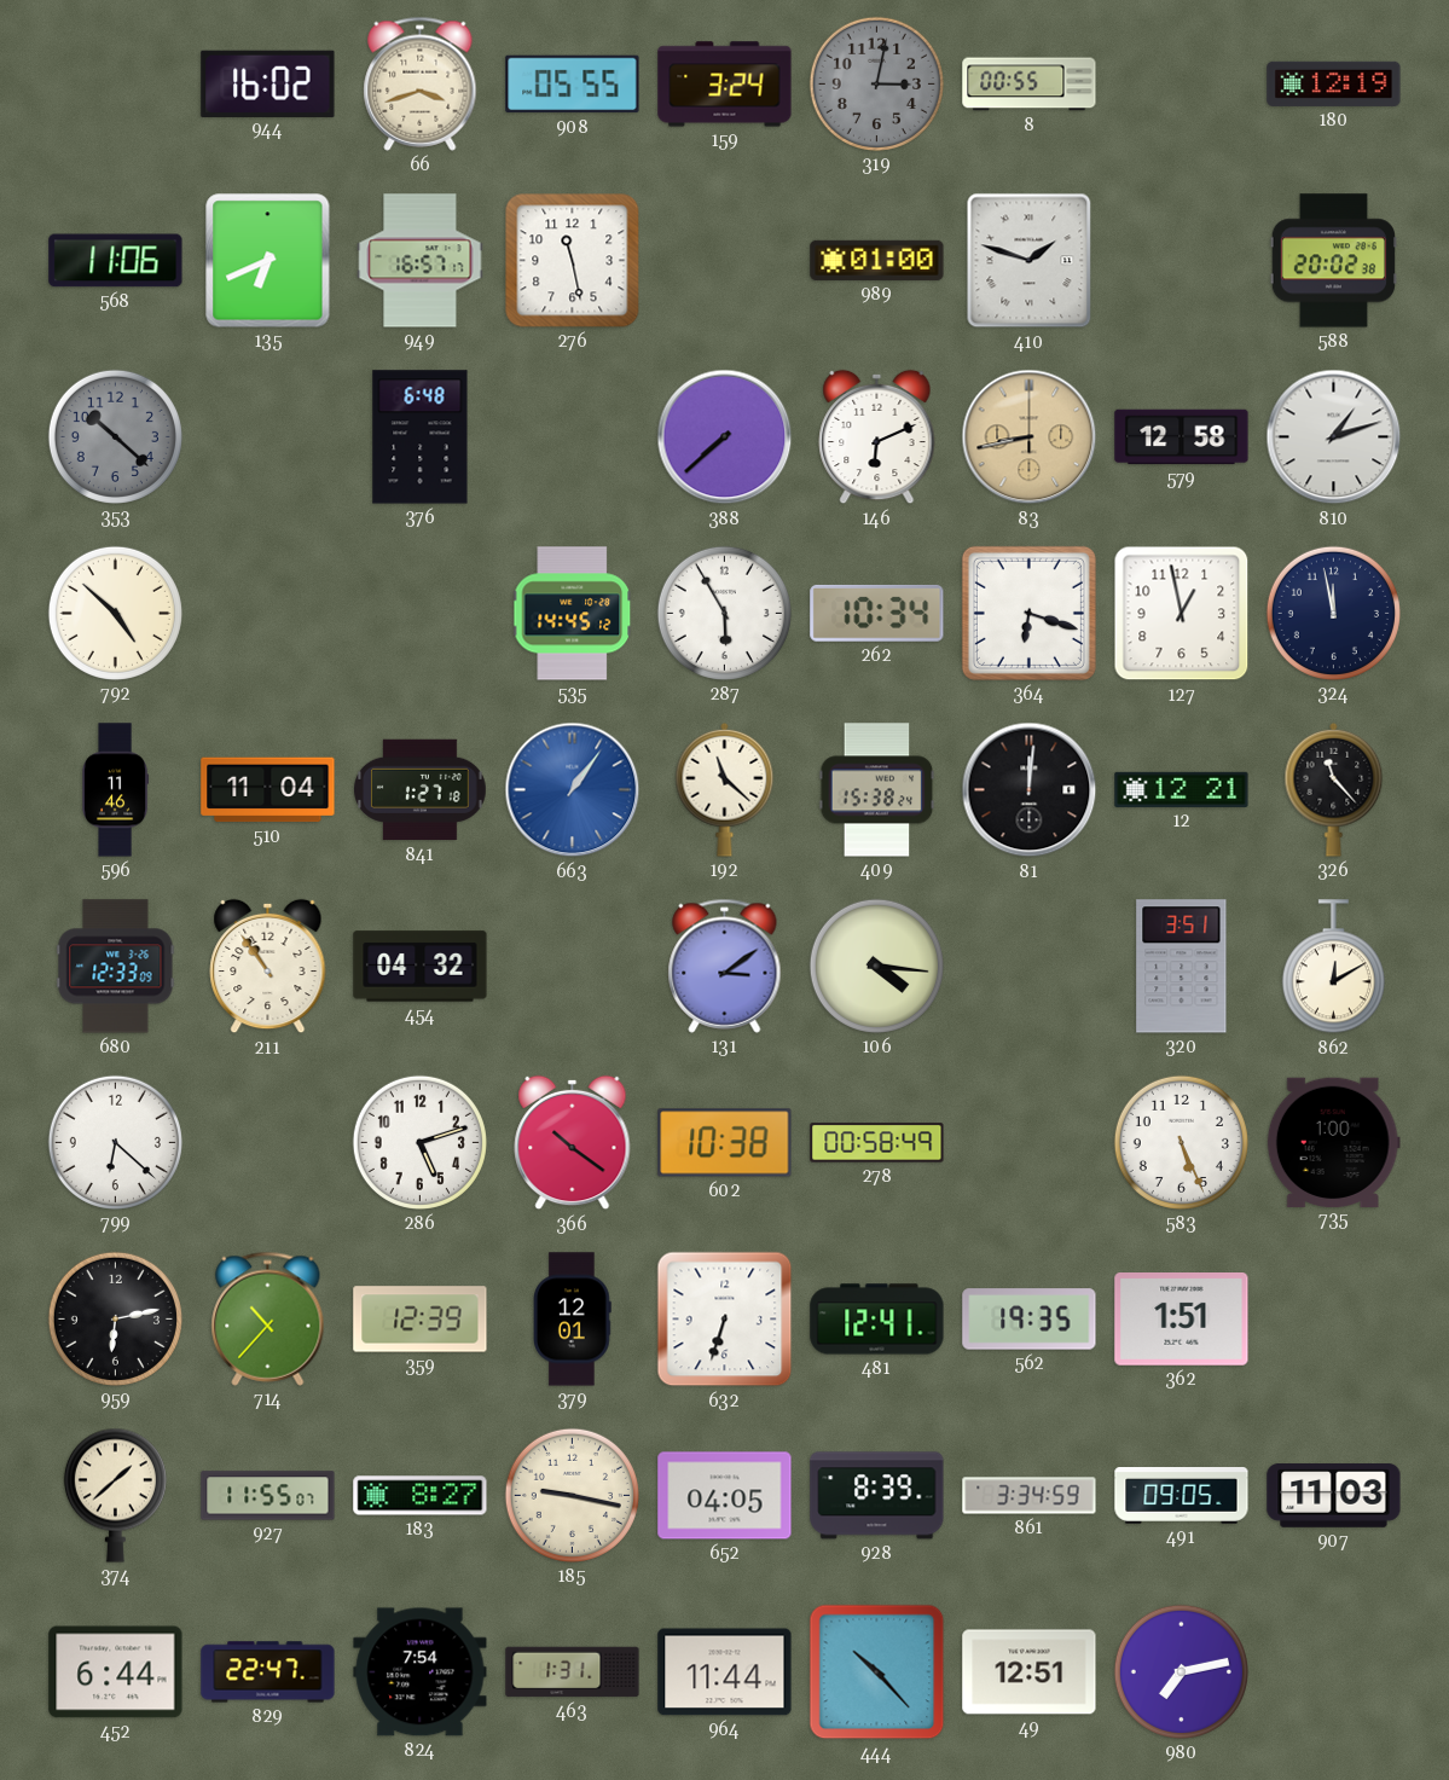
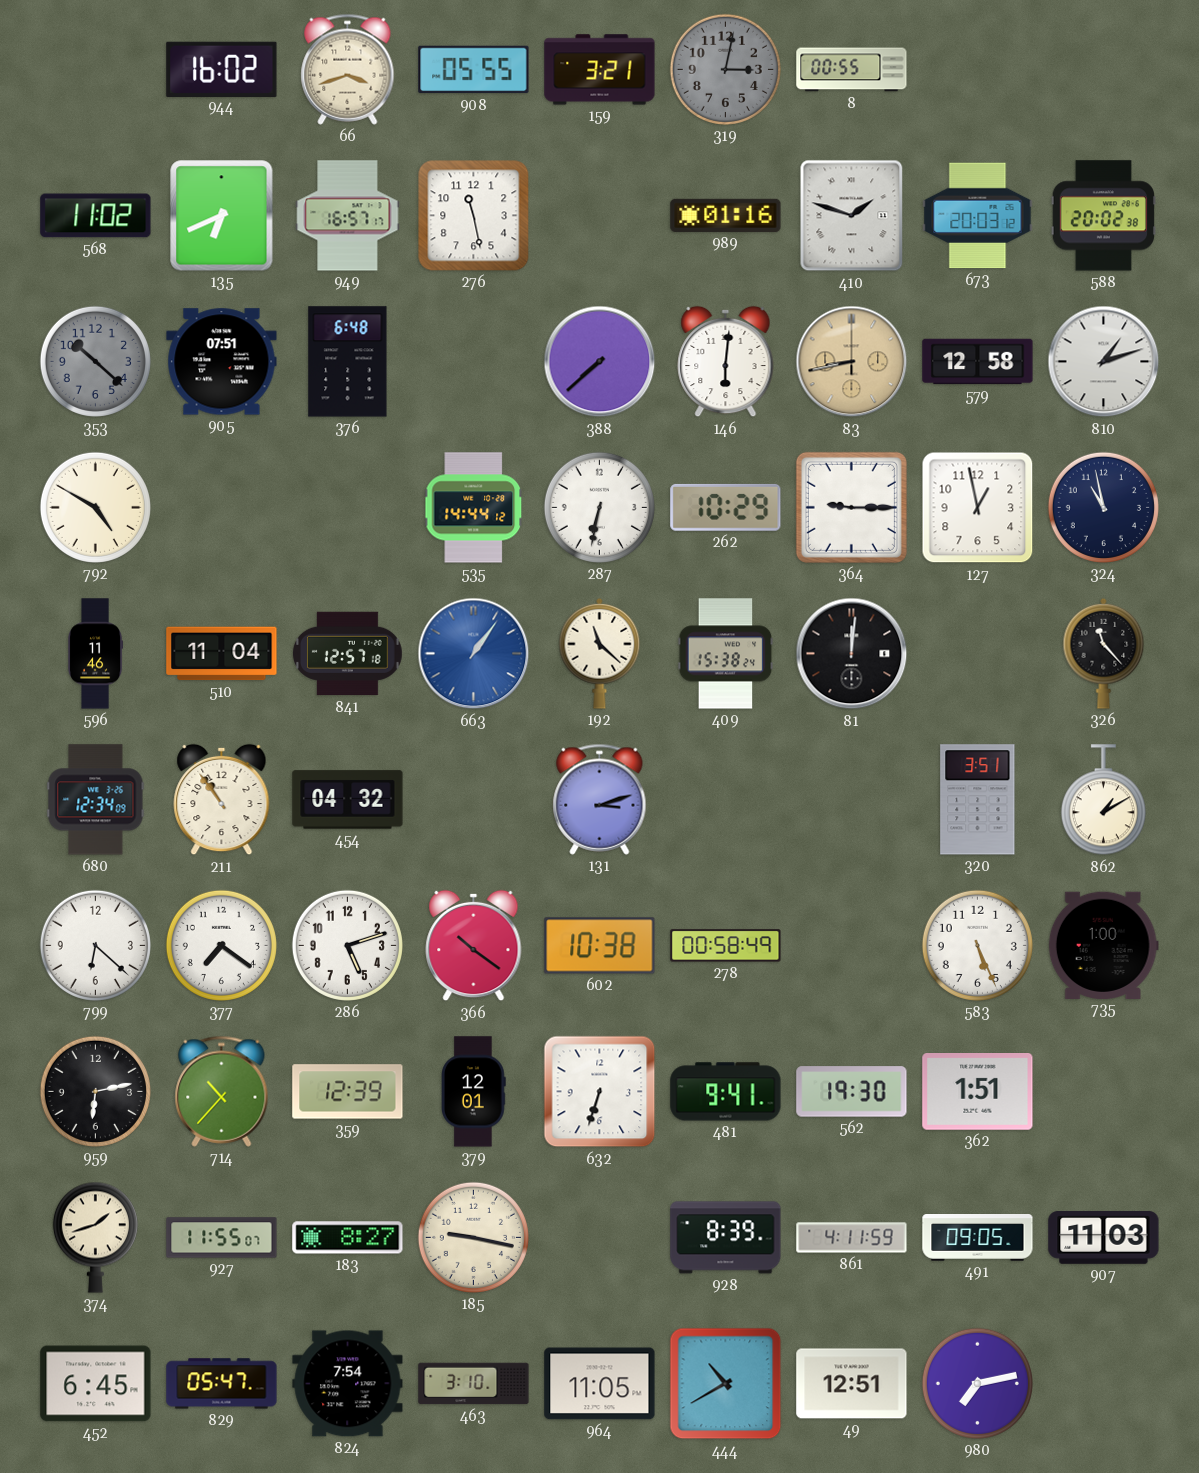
159: 3:24 -> 3:21 (600, 70)
180: 12:19 -> none (1334, 83)
568: 11:06 -> 11:02 (96, 216)
989: 01:00 -> 01:16 (726, 215)
673: none -> 20:03 (978, 216)
905: none -> 07:51 (222, 362)
146: 6:11 -> 6:01 (726, 362)
792: 4:52 -> 4:50 (95, 507)
535: 14:45 -> 14:44 (474, 508)
287: 5:55 -> 6:32 (599, 507)
262: 10:34 -> 10:29 (726, 507)
364: 6:18 -> 9:15 (851, 507)
324: 11:58 -> 10:58 (1103, 507)
841: 1:27 -> 12:57 (348, 654)
12: 12:21 -> none (1182, 789)
680: 12:33 -> 12:34 (96, 800)
131: 3:09 -> 3:12 (600, 799)
106: 4:16 -> none (876, 966)
862: 12:10 -> 1:10 (1103, 800)
377: none -> 7:21 (221, 945)
481: 12:41 -> 9:41 (726, 1092)
562: 19:35 -> 19:30 (852, 1092)
374: 1:38 -> 1:42 (95, 1237)
652: 04:05 -> none (725, 1496)
861: 3:34 -> 4:11 (852, 1238)
452: 6:44 -> 6:45 (96, 1384)
829: 22:47 -> 05:47 (222, 1384)
463: 1:31 -> 3:10 (474, 1384)
964: 11:44 -> 11:05 (600, 1384)
444: 10:23 -> 10:40 (726, 1384)
